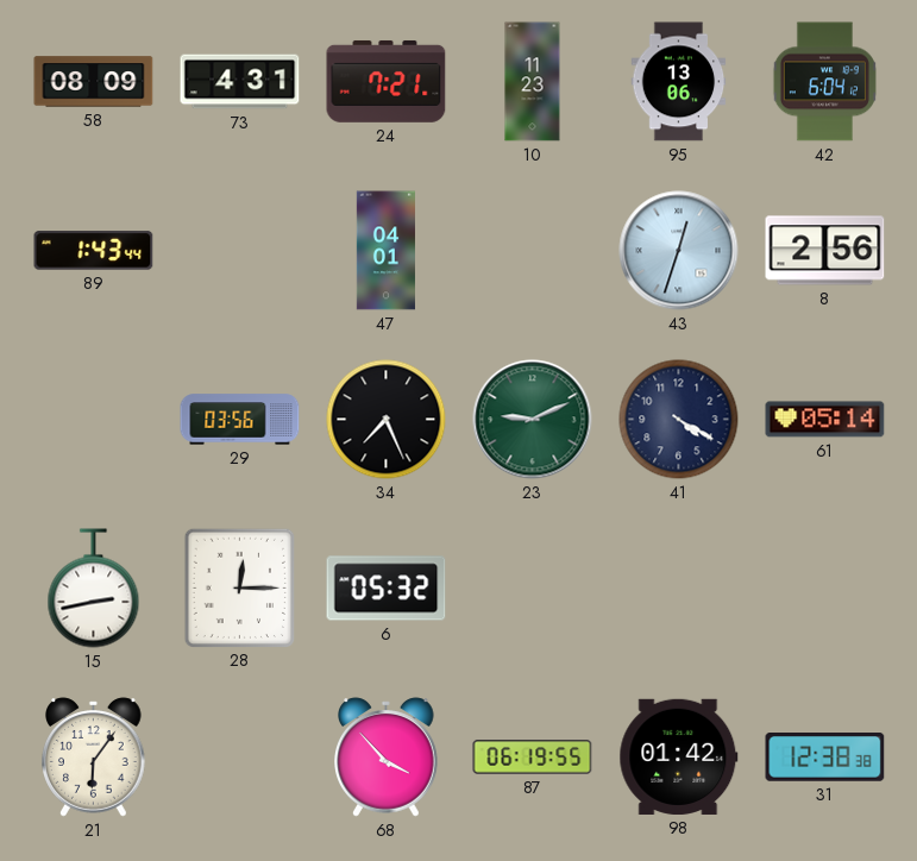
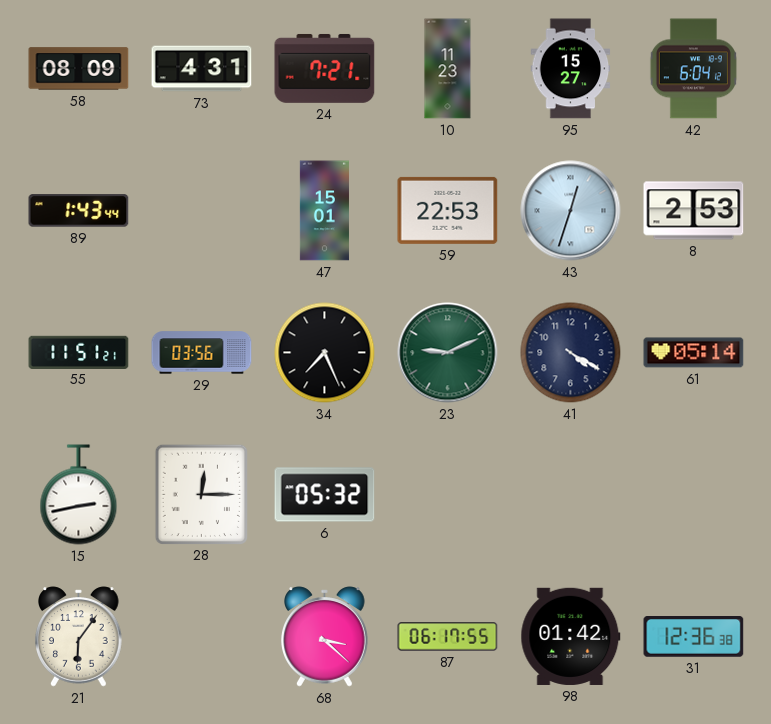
95: 13:06 -> 15:27 (571, 69)
47: 04:01 -> 15:01 (324, 211)
59: none -> 22:53 (448, 210)
8: 2:56 -> 2:53 (694, 211)
55: none -> 11:51 (79, 352)
68: 3:53 -> 3:22 (325, 637)
87: 06:19 -> 06:17 (448, 637)
31: 12:38 -> 12:36 (694, 637)
